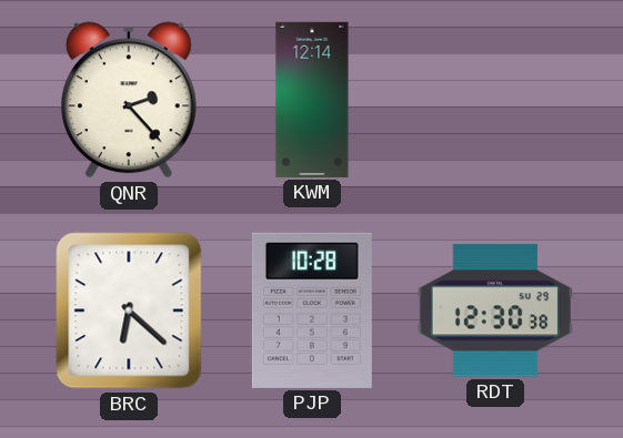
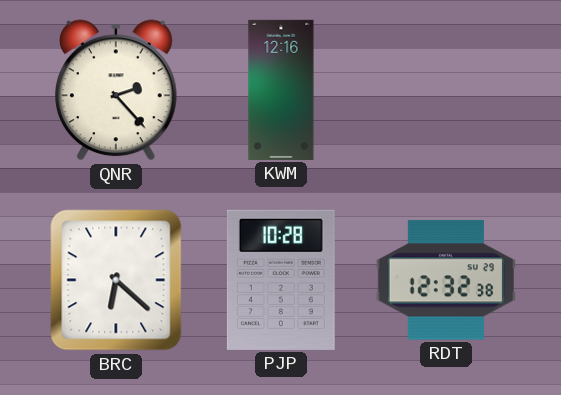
KWM: 12:14 -> 12:16 (281, 90)
RDT: 12:30 -> 12:32 (446, 280)
